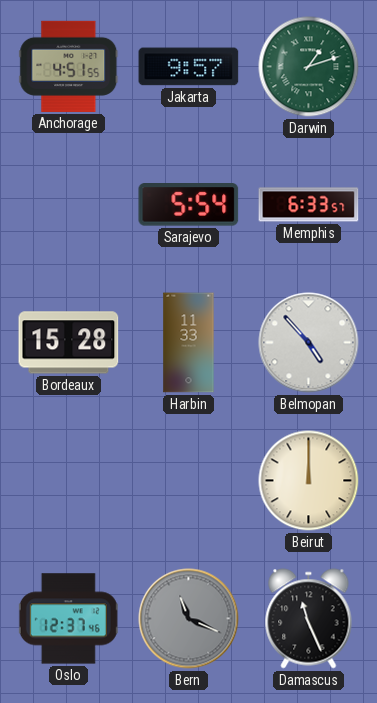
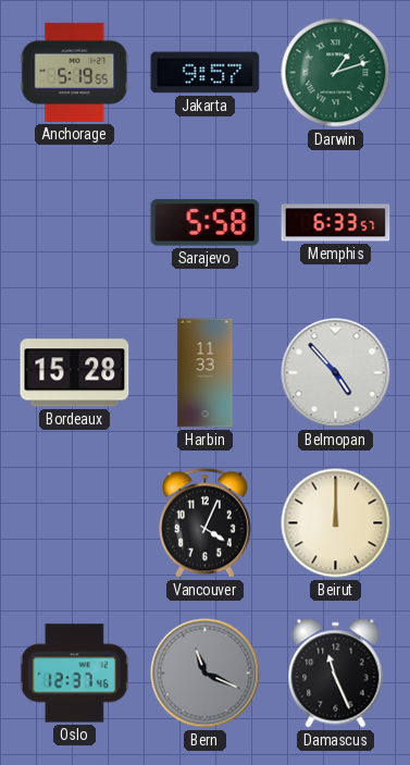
Anchorage: 4:51 -> 5:19 (75, 72)
Sarajevo: 5:54 -> 5:58 (206, 223)
Vancouver: none -> 4:04 (204, 523)
